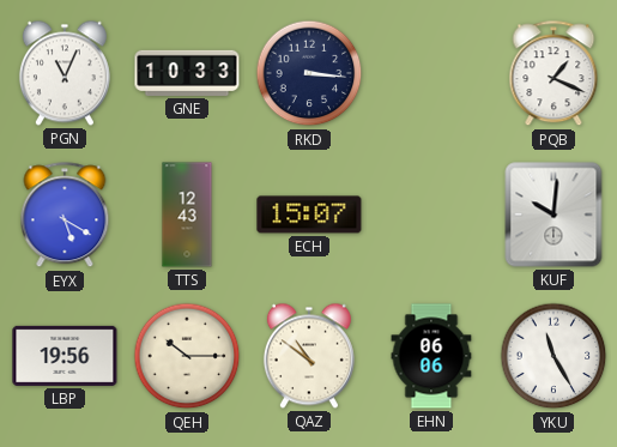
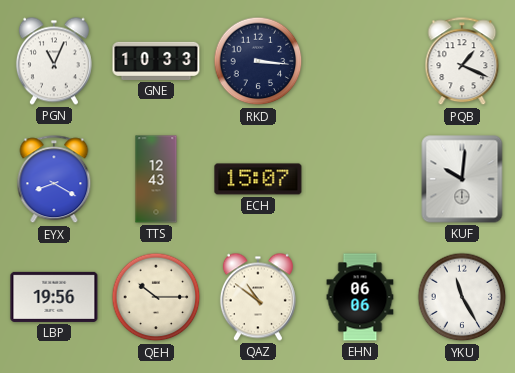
EYX: 5:20 -> 8:20 (54, 180)
